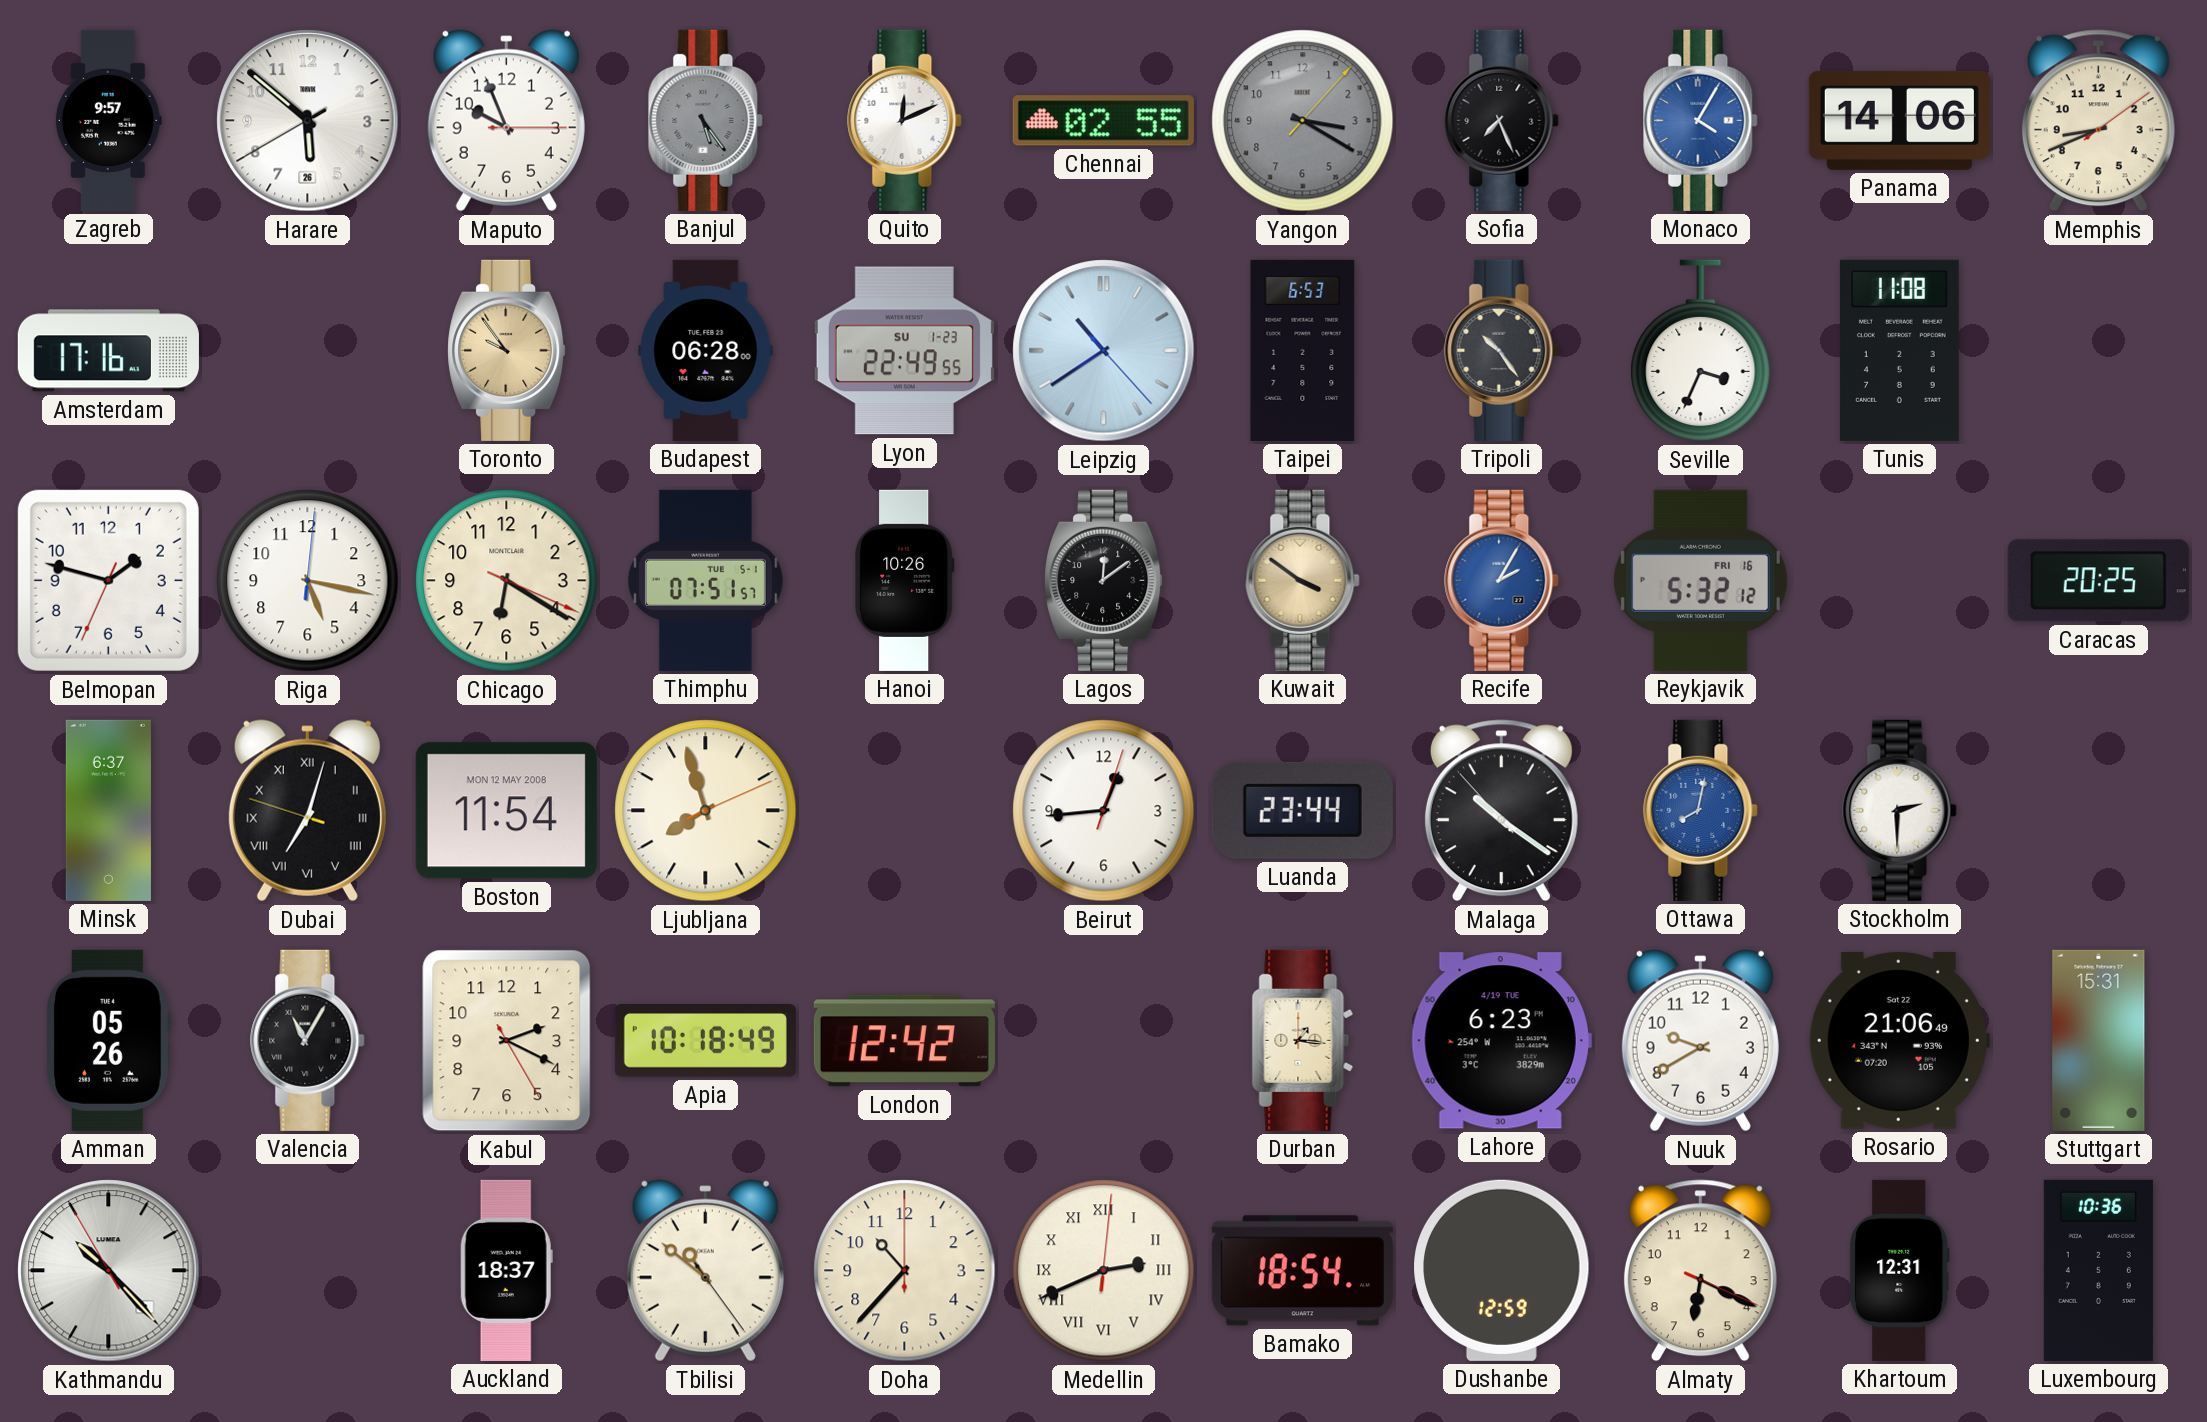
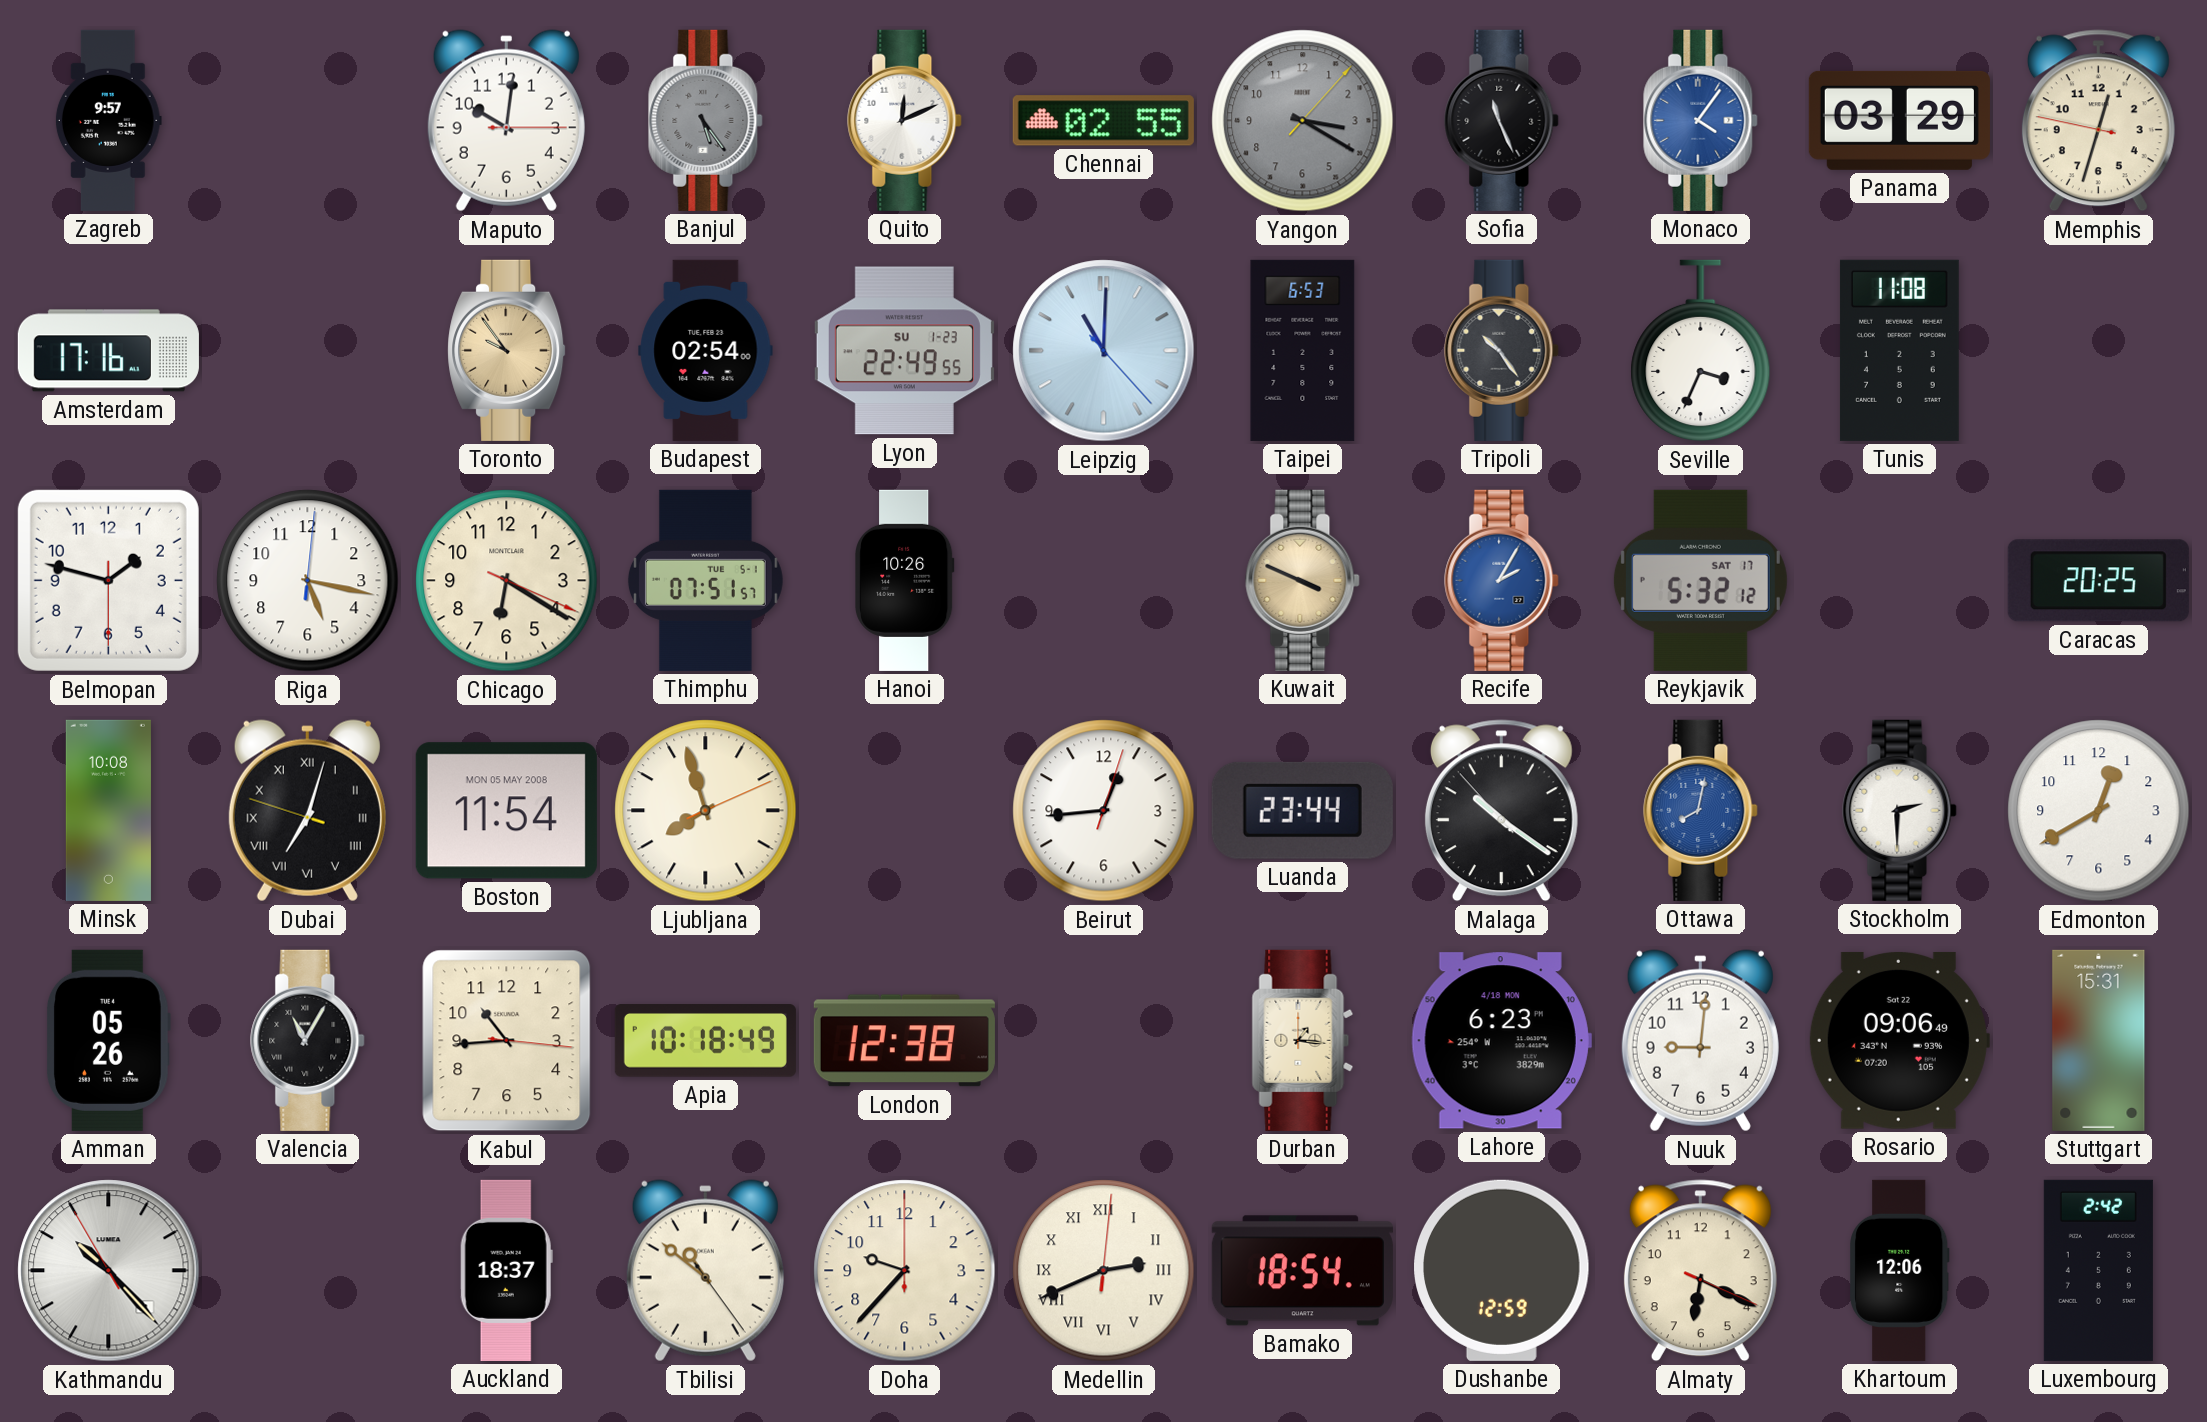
Harare: 5:51 -> none (308, 121)
Maputo: 9:56 -> 10:01 (506, 121)
Sofia: 7:26 -> 11:26 (1502, 120)
Monaco: 4:05 -> 4:06 (1701, 120)
Panama: 14:06 -> 03:29 (1899, 120)
Memphis: 8:41 -> 12:32 (2098, 121)
Budapest: 06:28 -> 02:54 (706, 350)
Leipzig: 10:39 -> 11:00 (1104, 351)
Belmopan: 1:47:34 -> 1:47:30 (108, 580)
Lagos: 12:09 -> none (1104, 580)
Kuwait: 3:51 -> 3:49 (1303, 580)
Reykjavik date: FRI 16 -> SAT 17 (1700, 580)
Minsk: 6:37 -> 10:08 (108, 810)
Boston date: MON 12 MAY 2008 -> MON 05 MAY 2008 (506, 811)
Edmonton: none -> 12:40 (2099, 811)
Kabul: 2:19 -> 10:44 (507, 1041)
London: 12:42 -> 12:38 (904, 1041)
Lahore date: 4/19 TUE -> 4/18 MON (1501, 1041)
Nuuk: 9:40 -> 9:01 (1700, 1041)
Rosario: 21:06 -> 09:06 (1899, 1040)
Doha: 10:37 -> 9:37 (905, 1271)
Khartoum: 12:31 -> 12:06 (1900, 1270)
Luxembourg: 10:36 -> 2:42 (2098, 1270)
